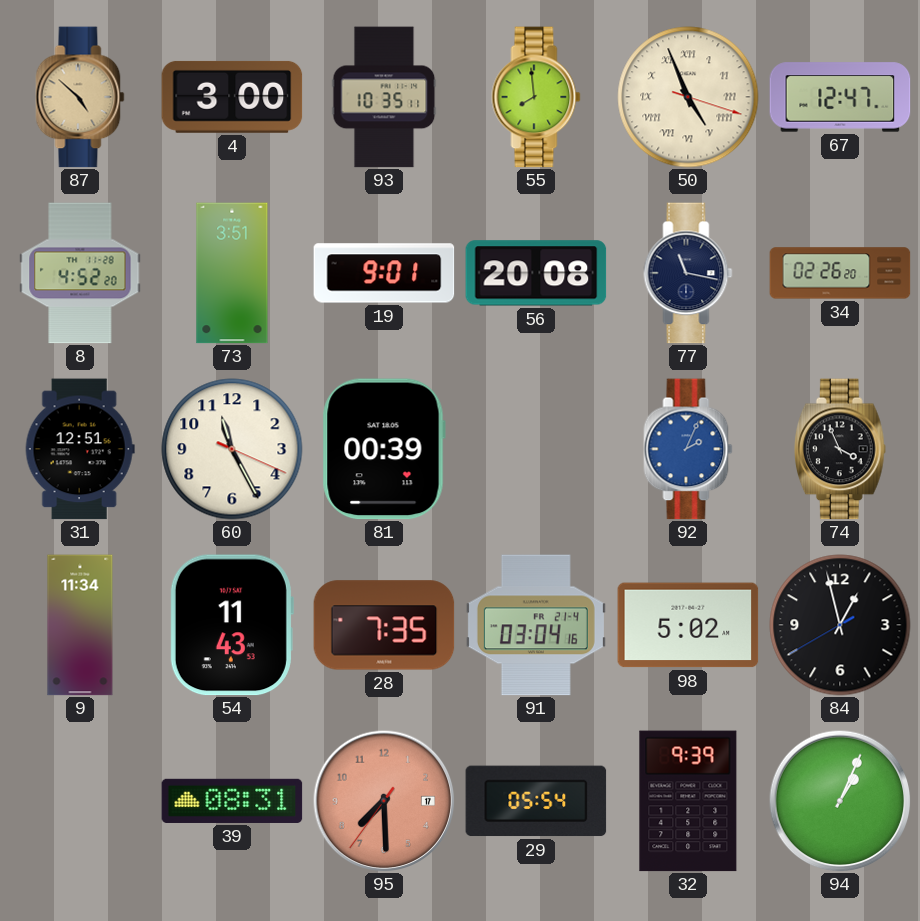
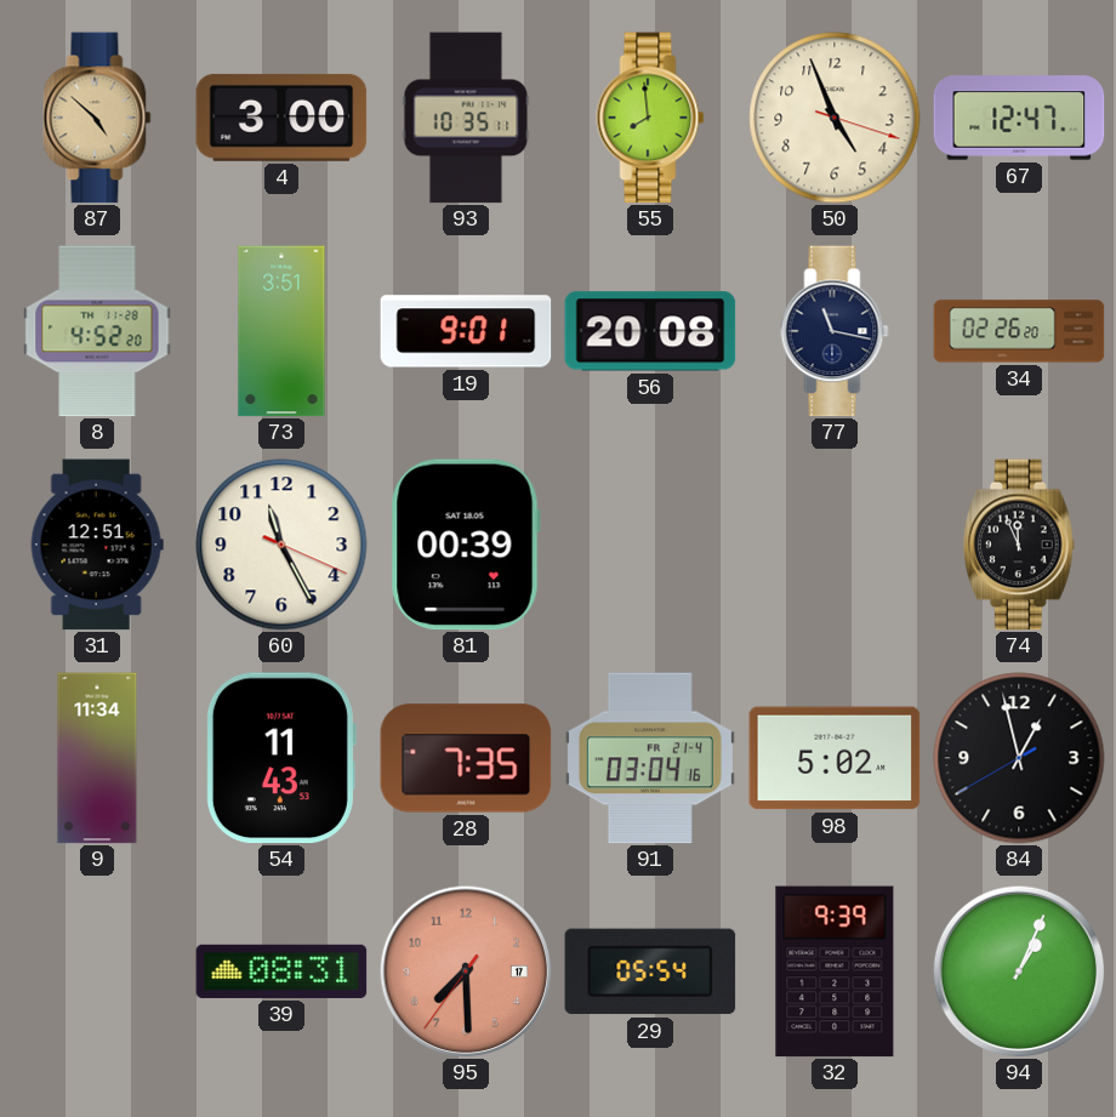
50 numerals: Roman -> Arabic (835, 118)
92: 2:04 -> none (688, 449)
74: 3:56 -> 11:56 (1019, 545)
